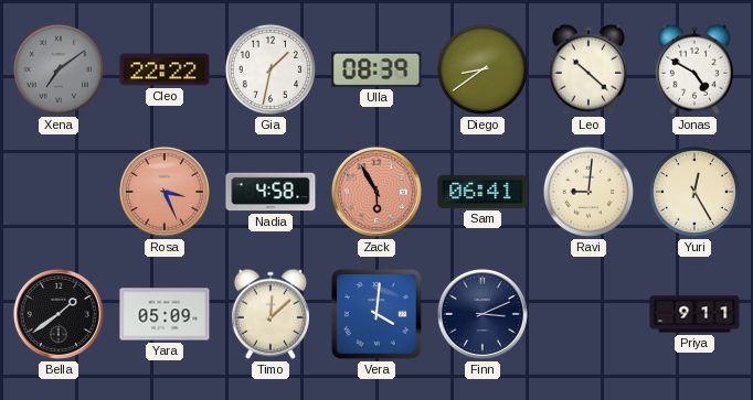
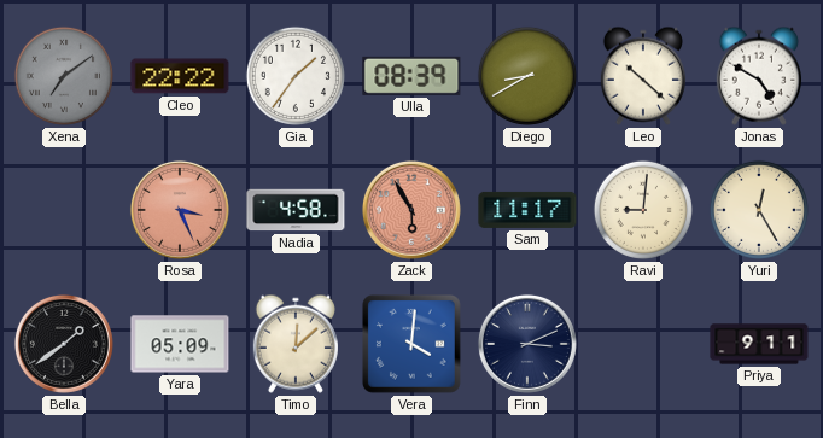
Gia: 1:32 -> 1:36 (296, 76)
Diego: 8:39 -> 8:40 (527, 76)
Sam: 06:41 -> 11:17 (527, 210)
